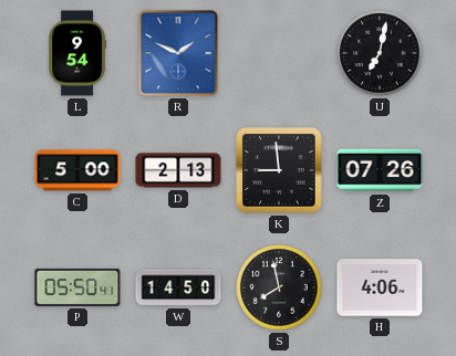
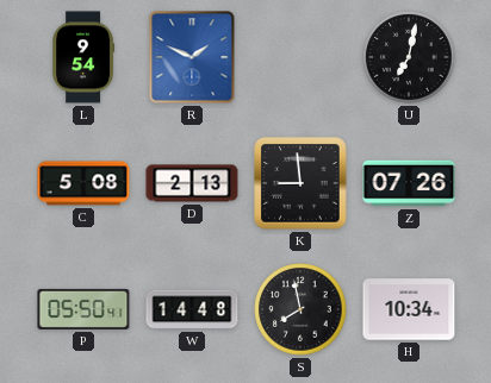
C: 5:00 -> 5:08 (83, 183)
W: 14:50 -> 14:48 (192, 309)
H: 4:06 -> 10:34 (409, 309)
